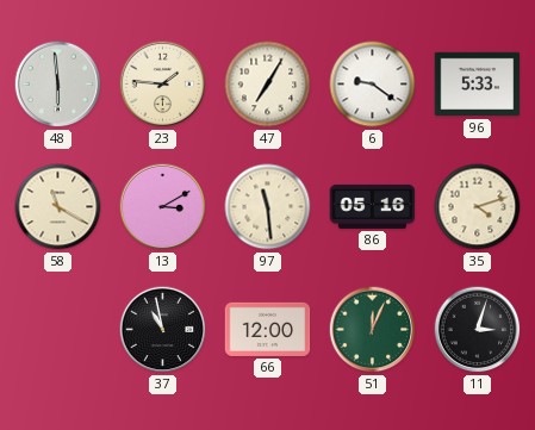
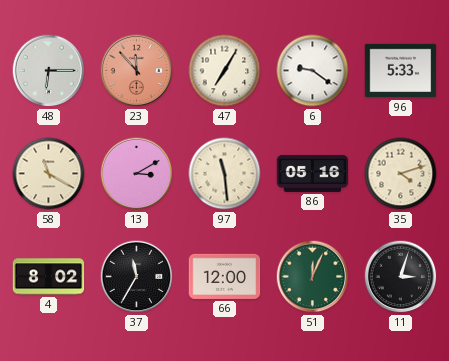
48: 5:59 -> 6:15 (49, 71)
23: 1:46 -> 11:53 (137, 71)
23 dial: cream -> salmon (137, 71)
4: none -> 8:02 (49, 277)
37: 10:58 -> 11:35 (137, 277)
